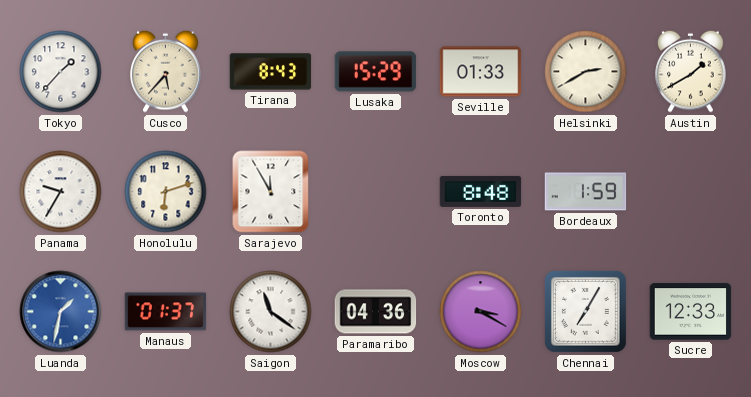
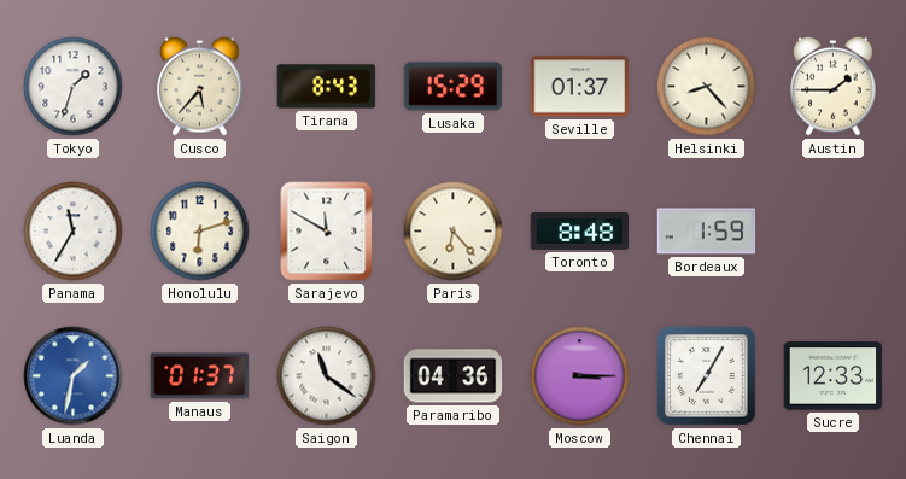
Tokyo: 1:37 -> 1:33 (74, 87)
Seville: 01:33 -> 01:37 (580, 87)
Helsinki: 2:40 -> 8:23 (707, 87)
Austin: 1:40 -> 1:45 (834, 86)
Panama: 9:35 -> 11:35 (74, 232)
Sarajevo: 11:55 -> 11:50 (327, 232)
Paris: none -> 6:23 (454, 232)
Moscow: 3:20 -> 3:15 (580, 376)
